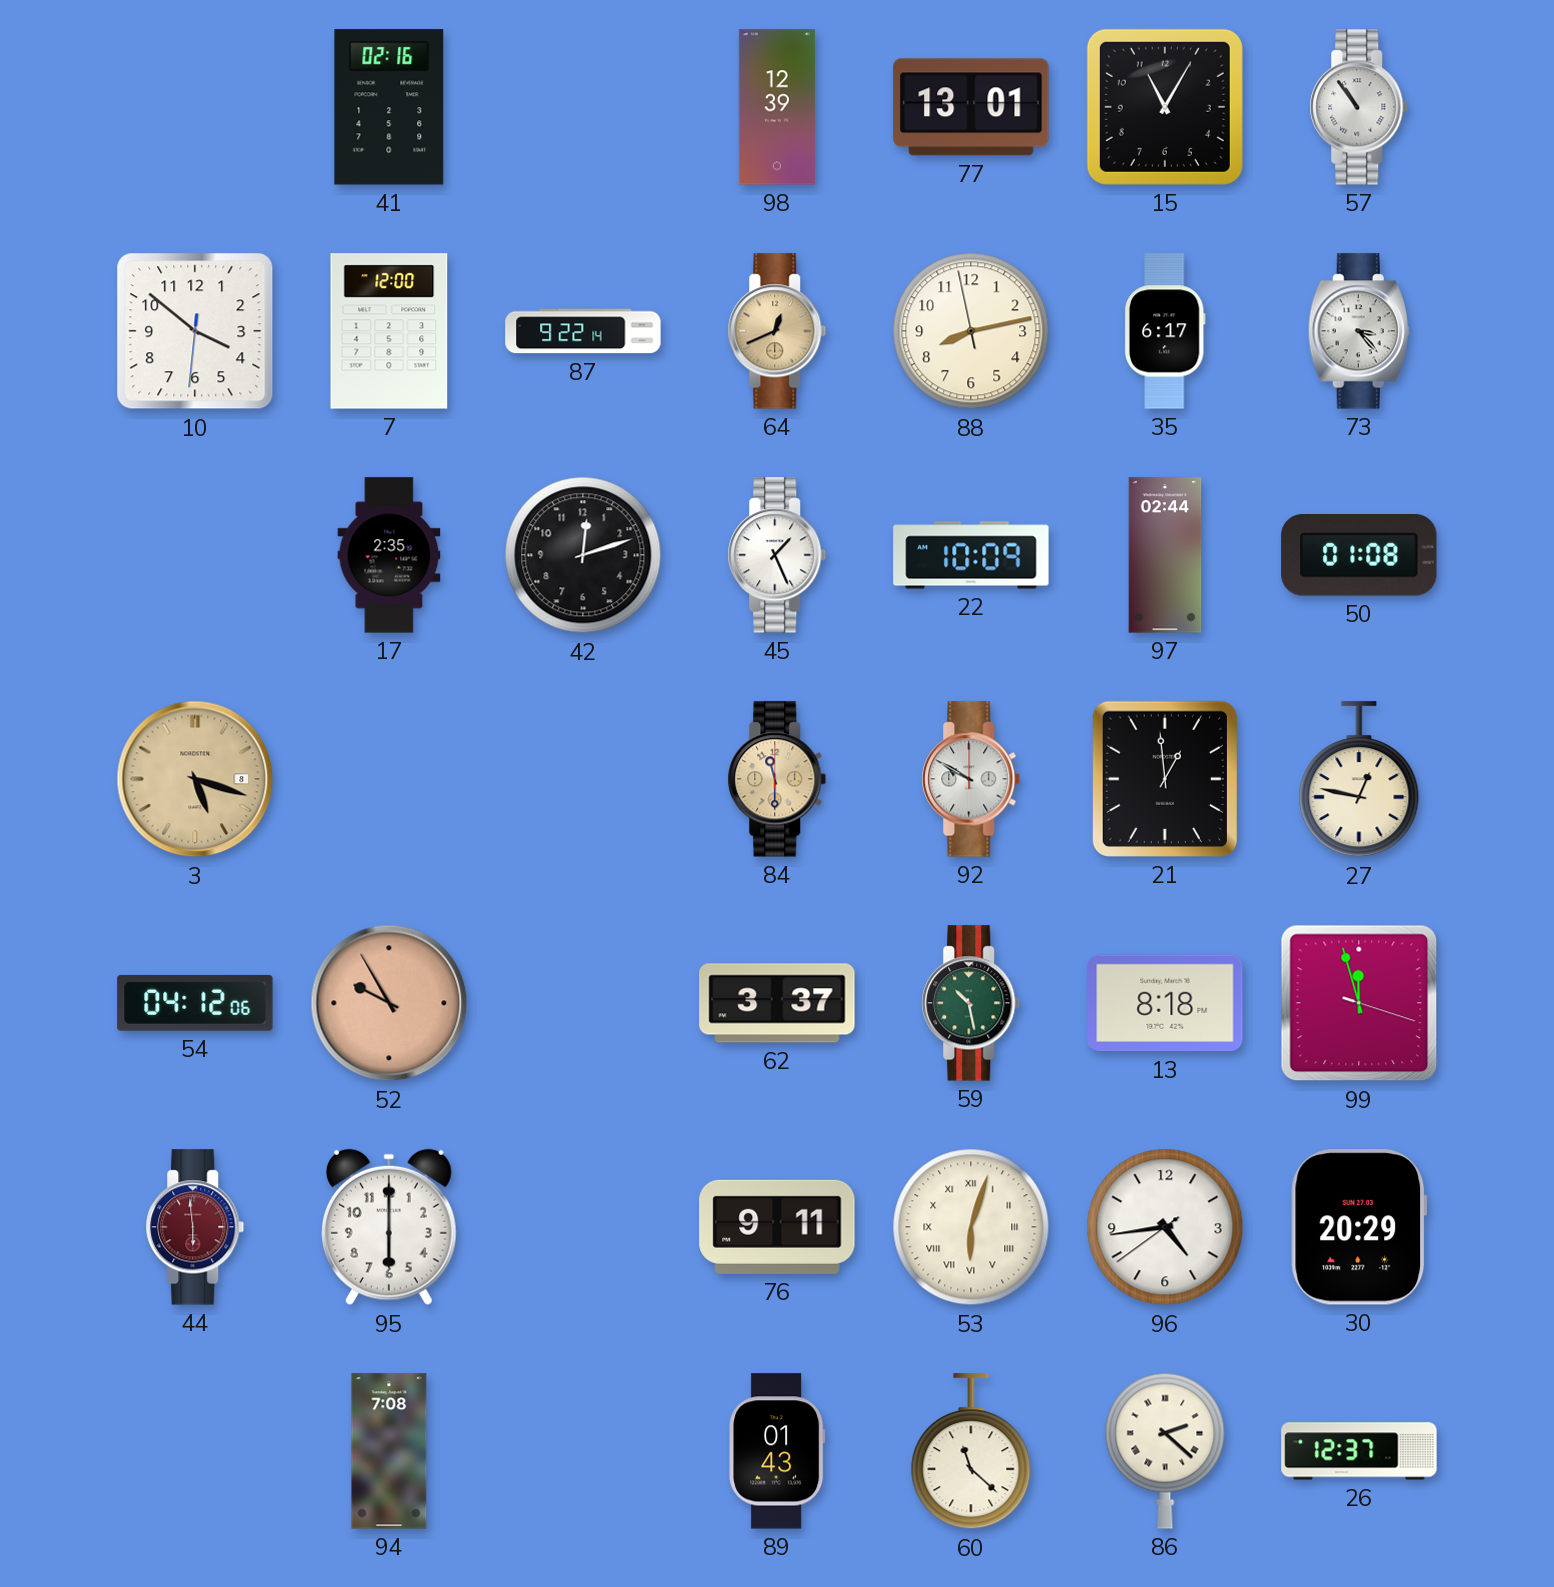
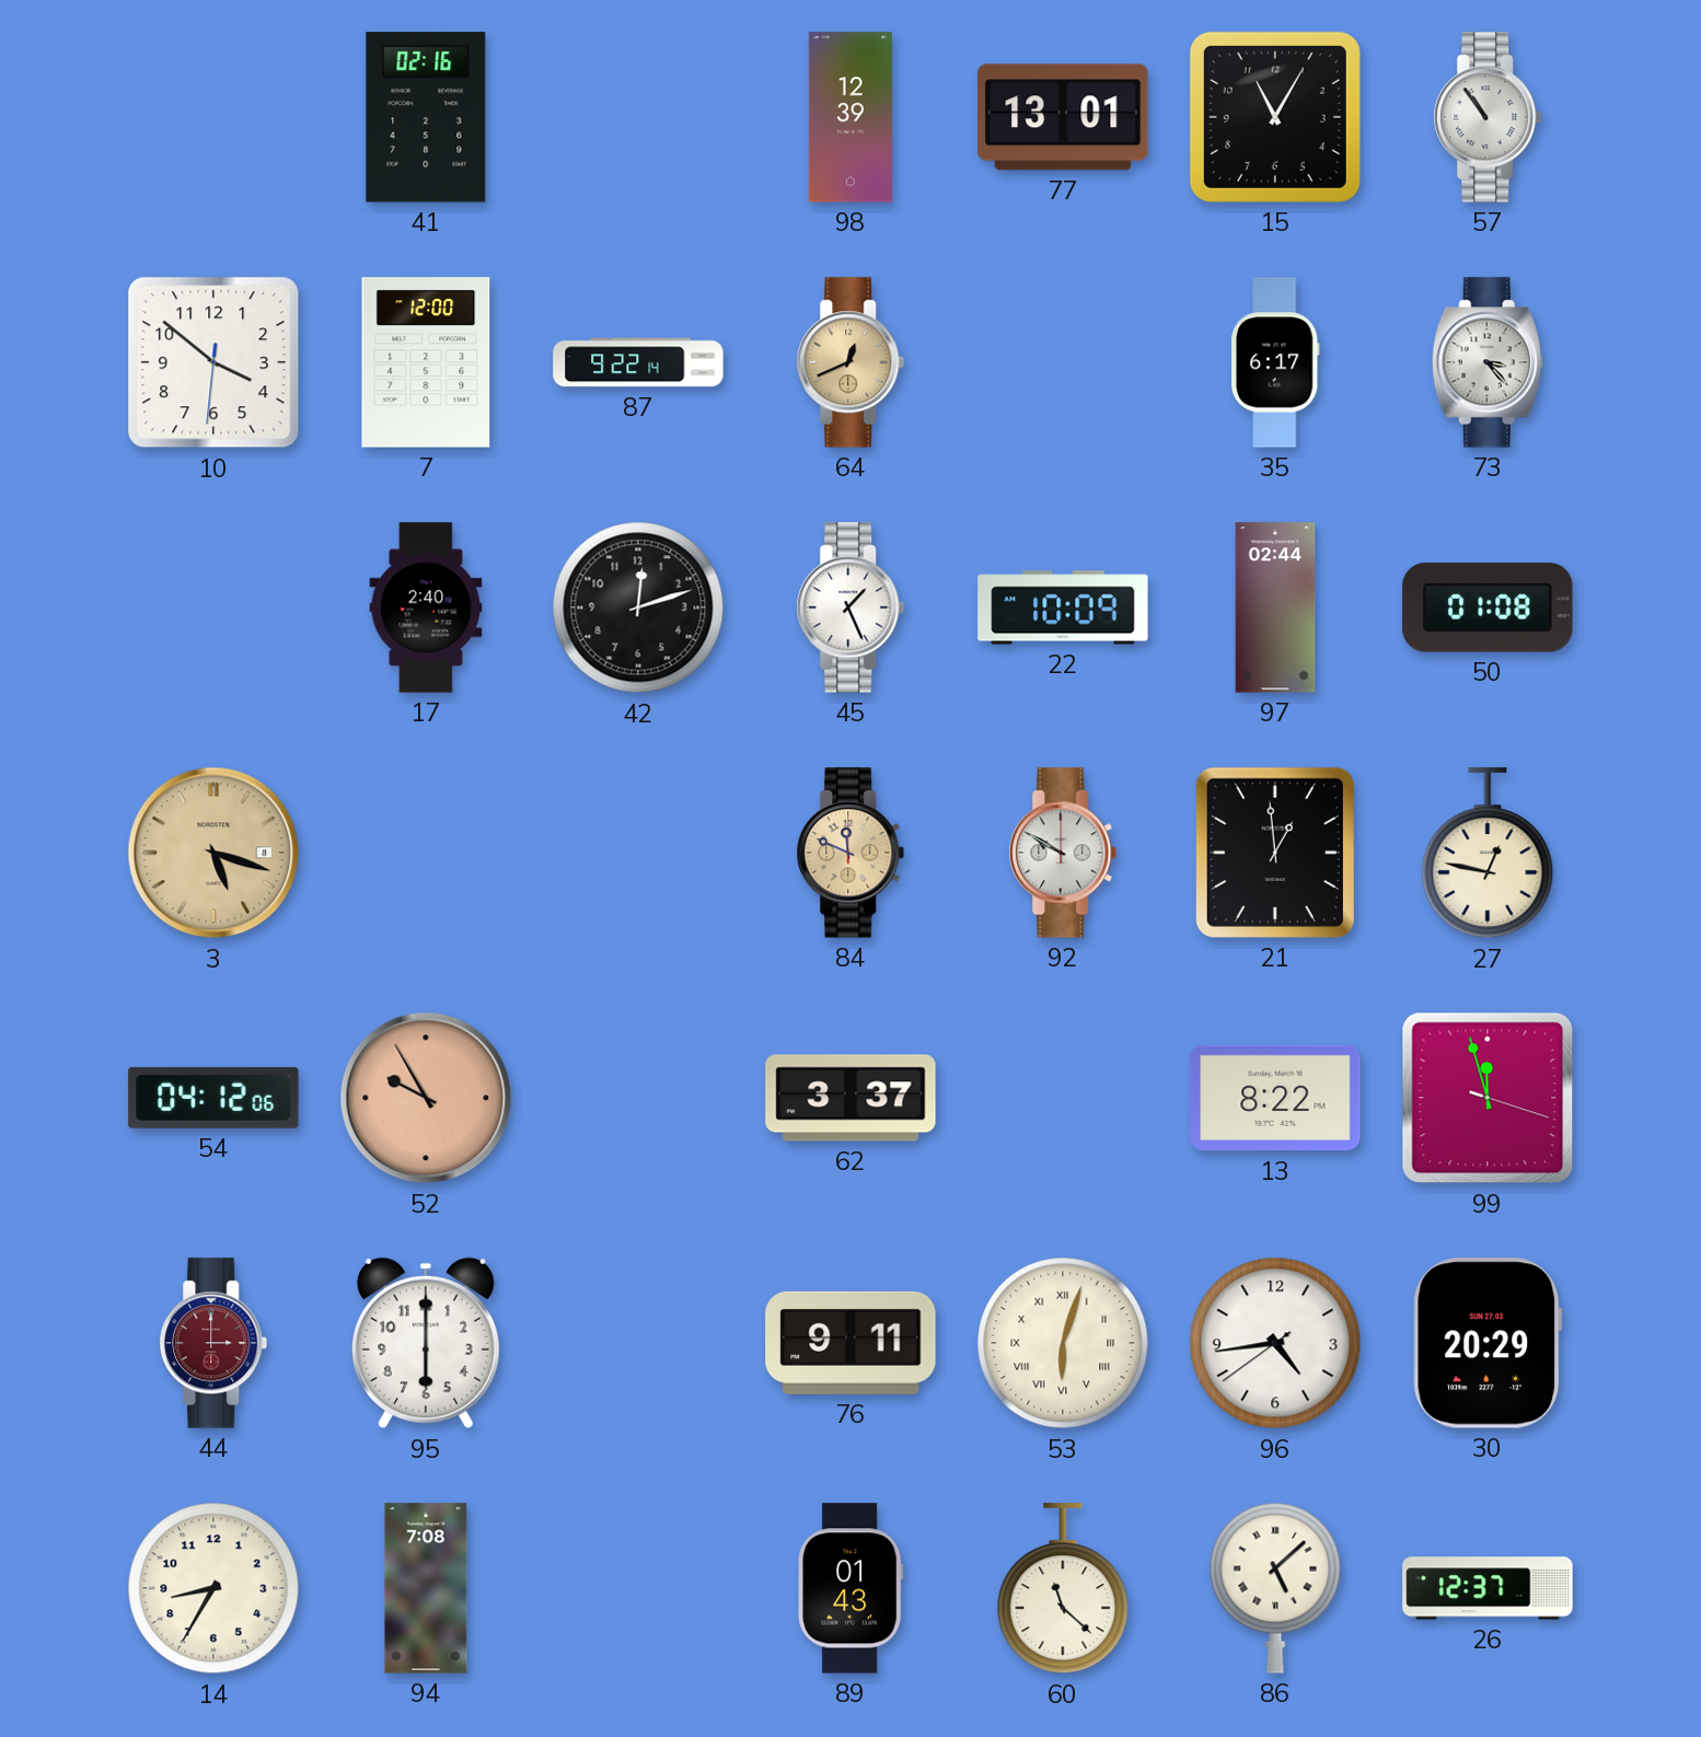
88: 8:12 -> none (971, 331)
17: 2:35 -> 2:40 (426, 607)
84: 11:30 -> 11:49 (850, 853)
59: 10:28 -> none (971, 1003)
13: 8:18 -> 8:22 (1275, 1098)
44: 5:59 -> 3:00 (213, 1343)
14: none -> 8:35 (213, 1588)
86: 2:22 -> 5:08 (1275, 1588)
